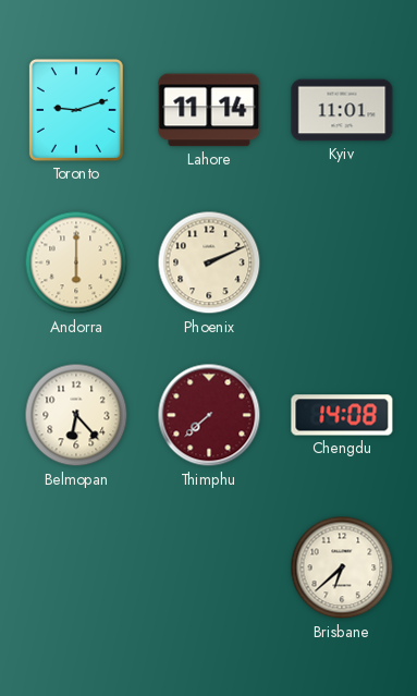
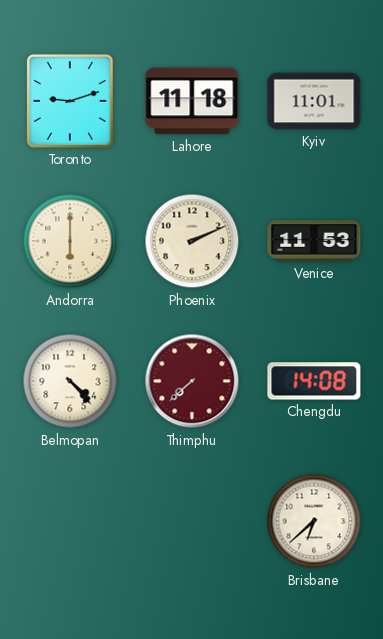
Lahore: 11:14 -> 11:18 (192, 101)
Venice: none -> 11:53 (314, 241)
Belmopan: 6:23 -> 4:23 (70, 381)
